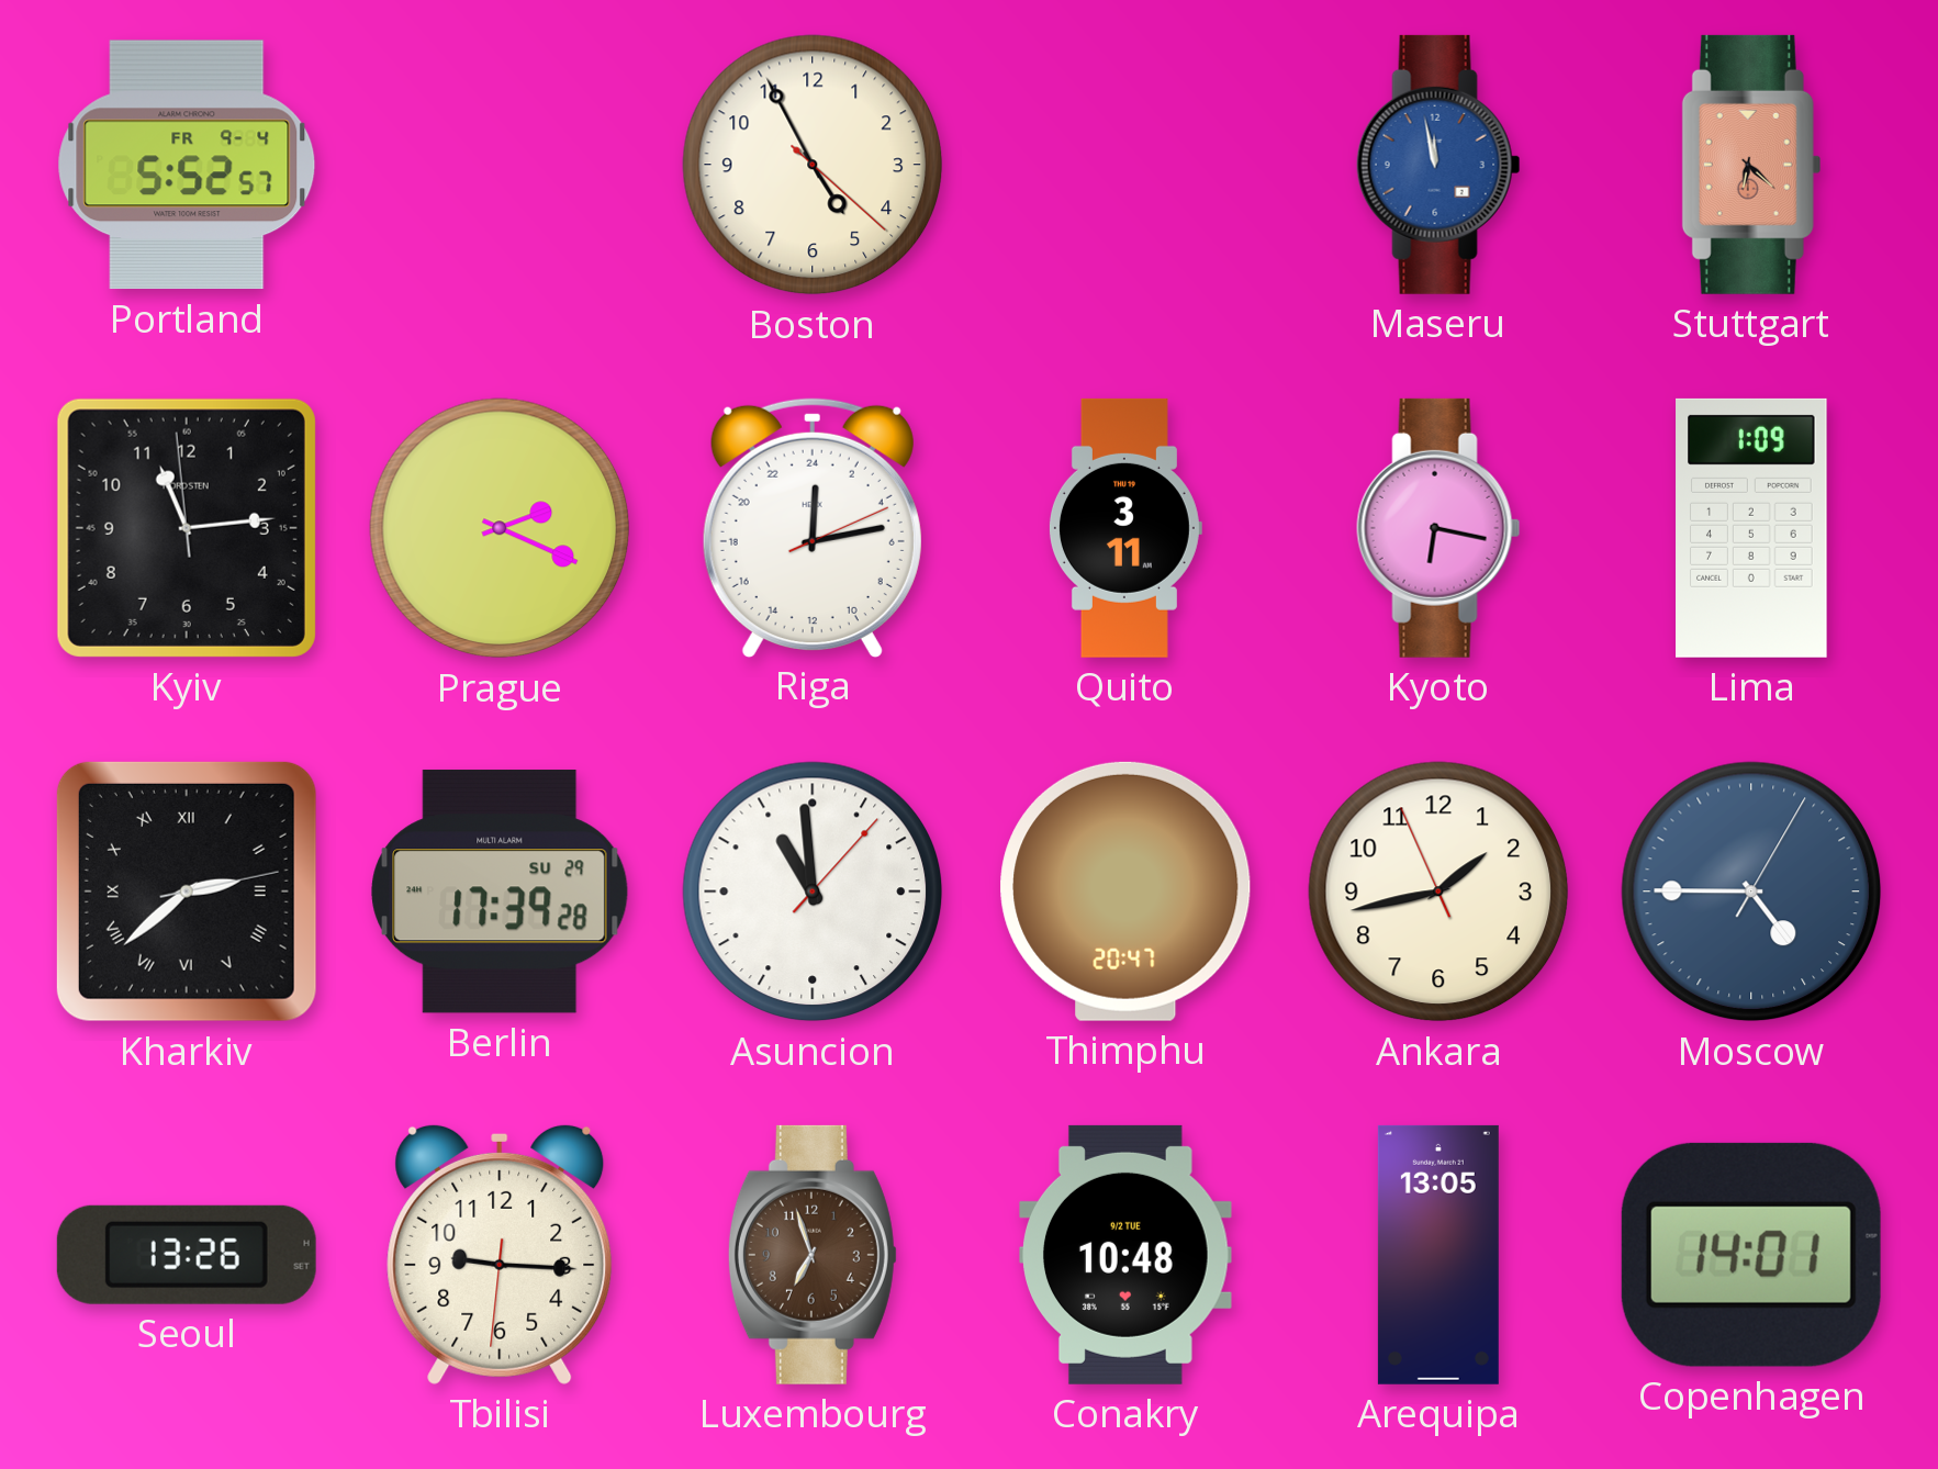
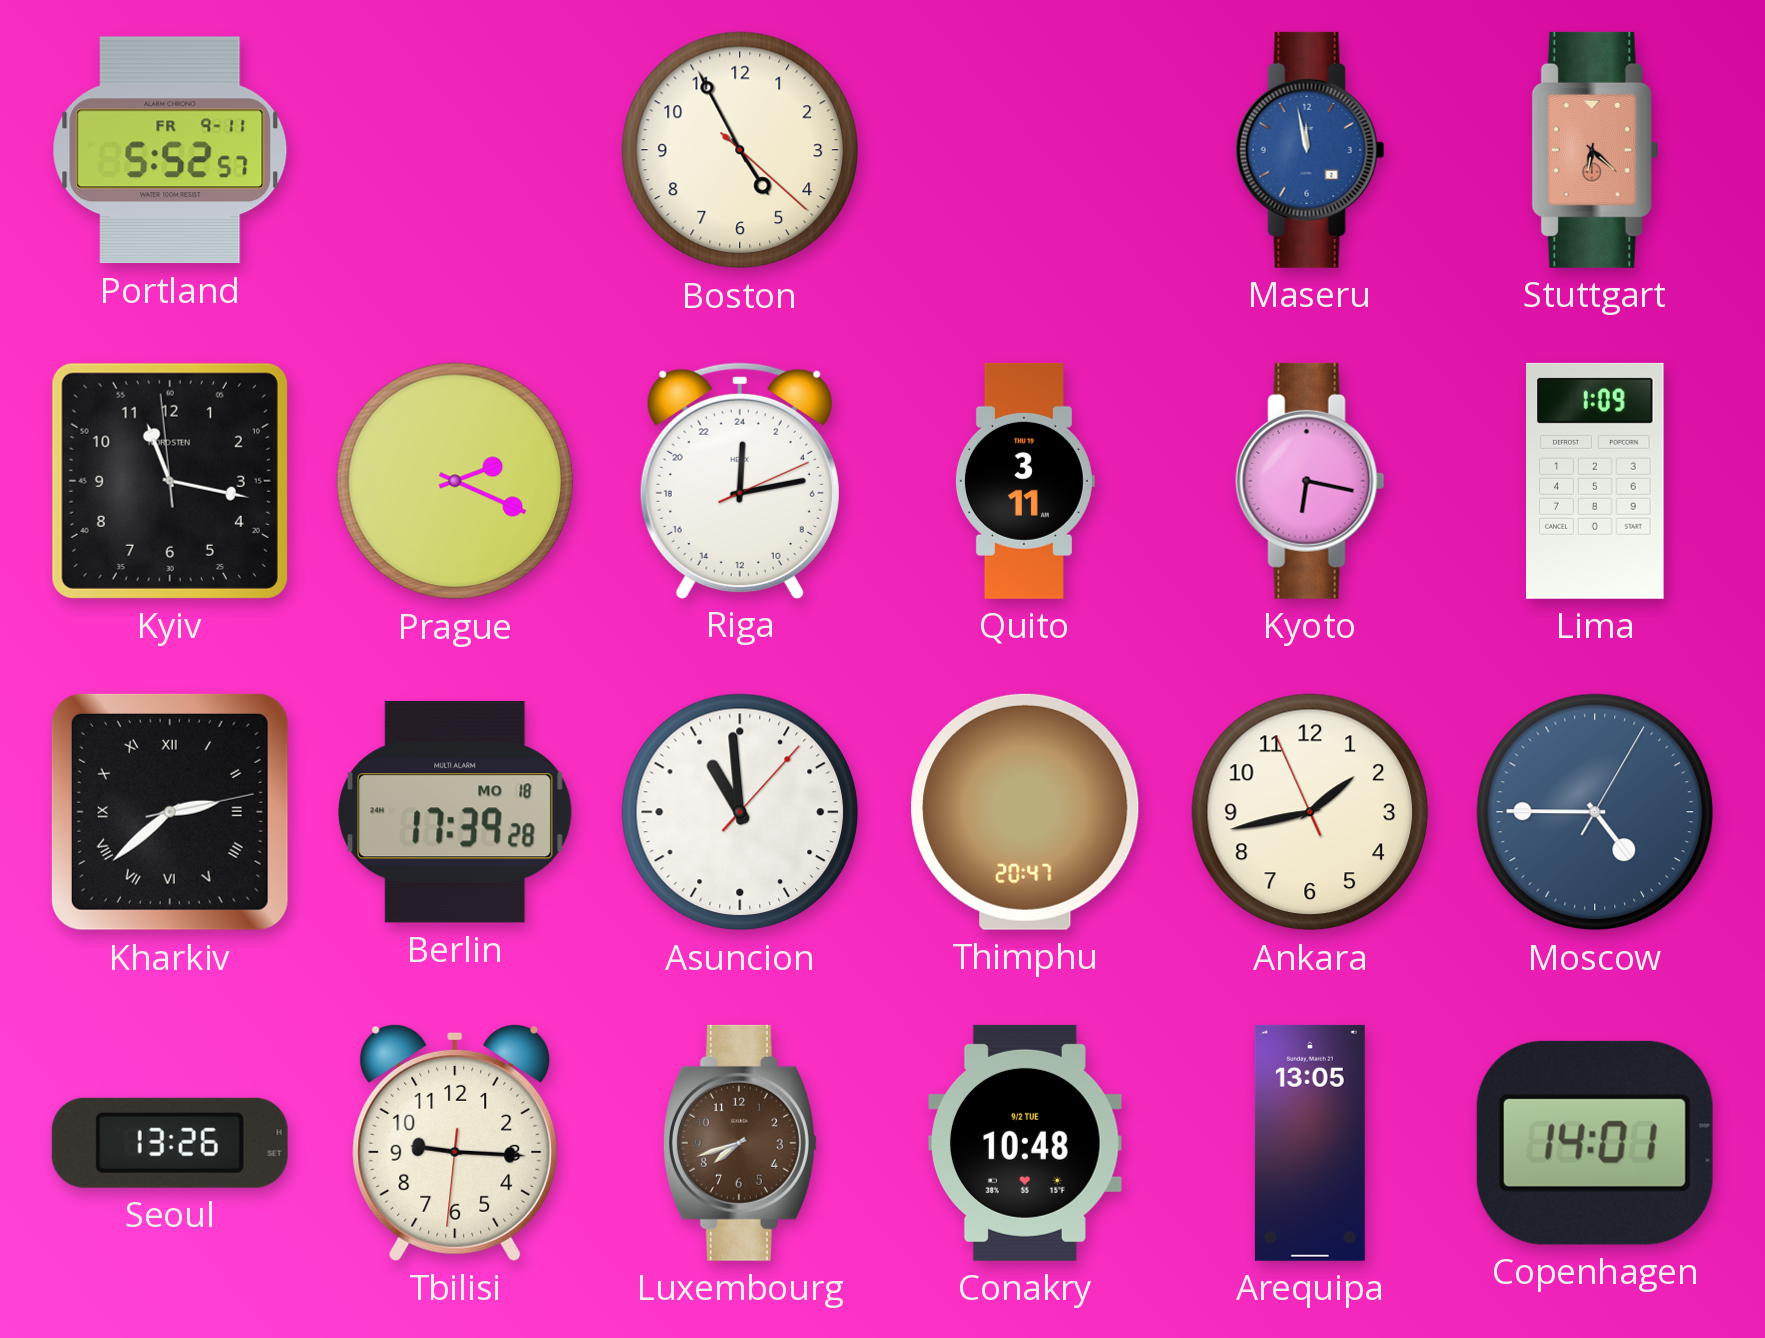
Portland date: FR 9-4 -> FR 9-11 (170, 150)
Kyiv: 11:13 -> 11:16 (170, 481)
Berlin date: SU 29 -> MO 18 (455, 812)
Luxembourg: 6:57 -> 7:42 (740, 1143)
